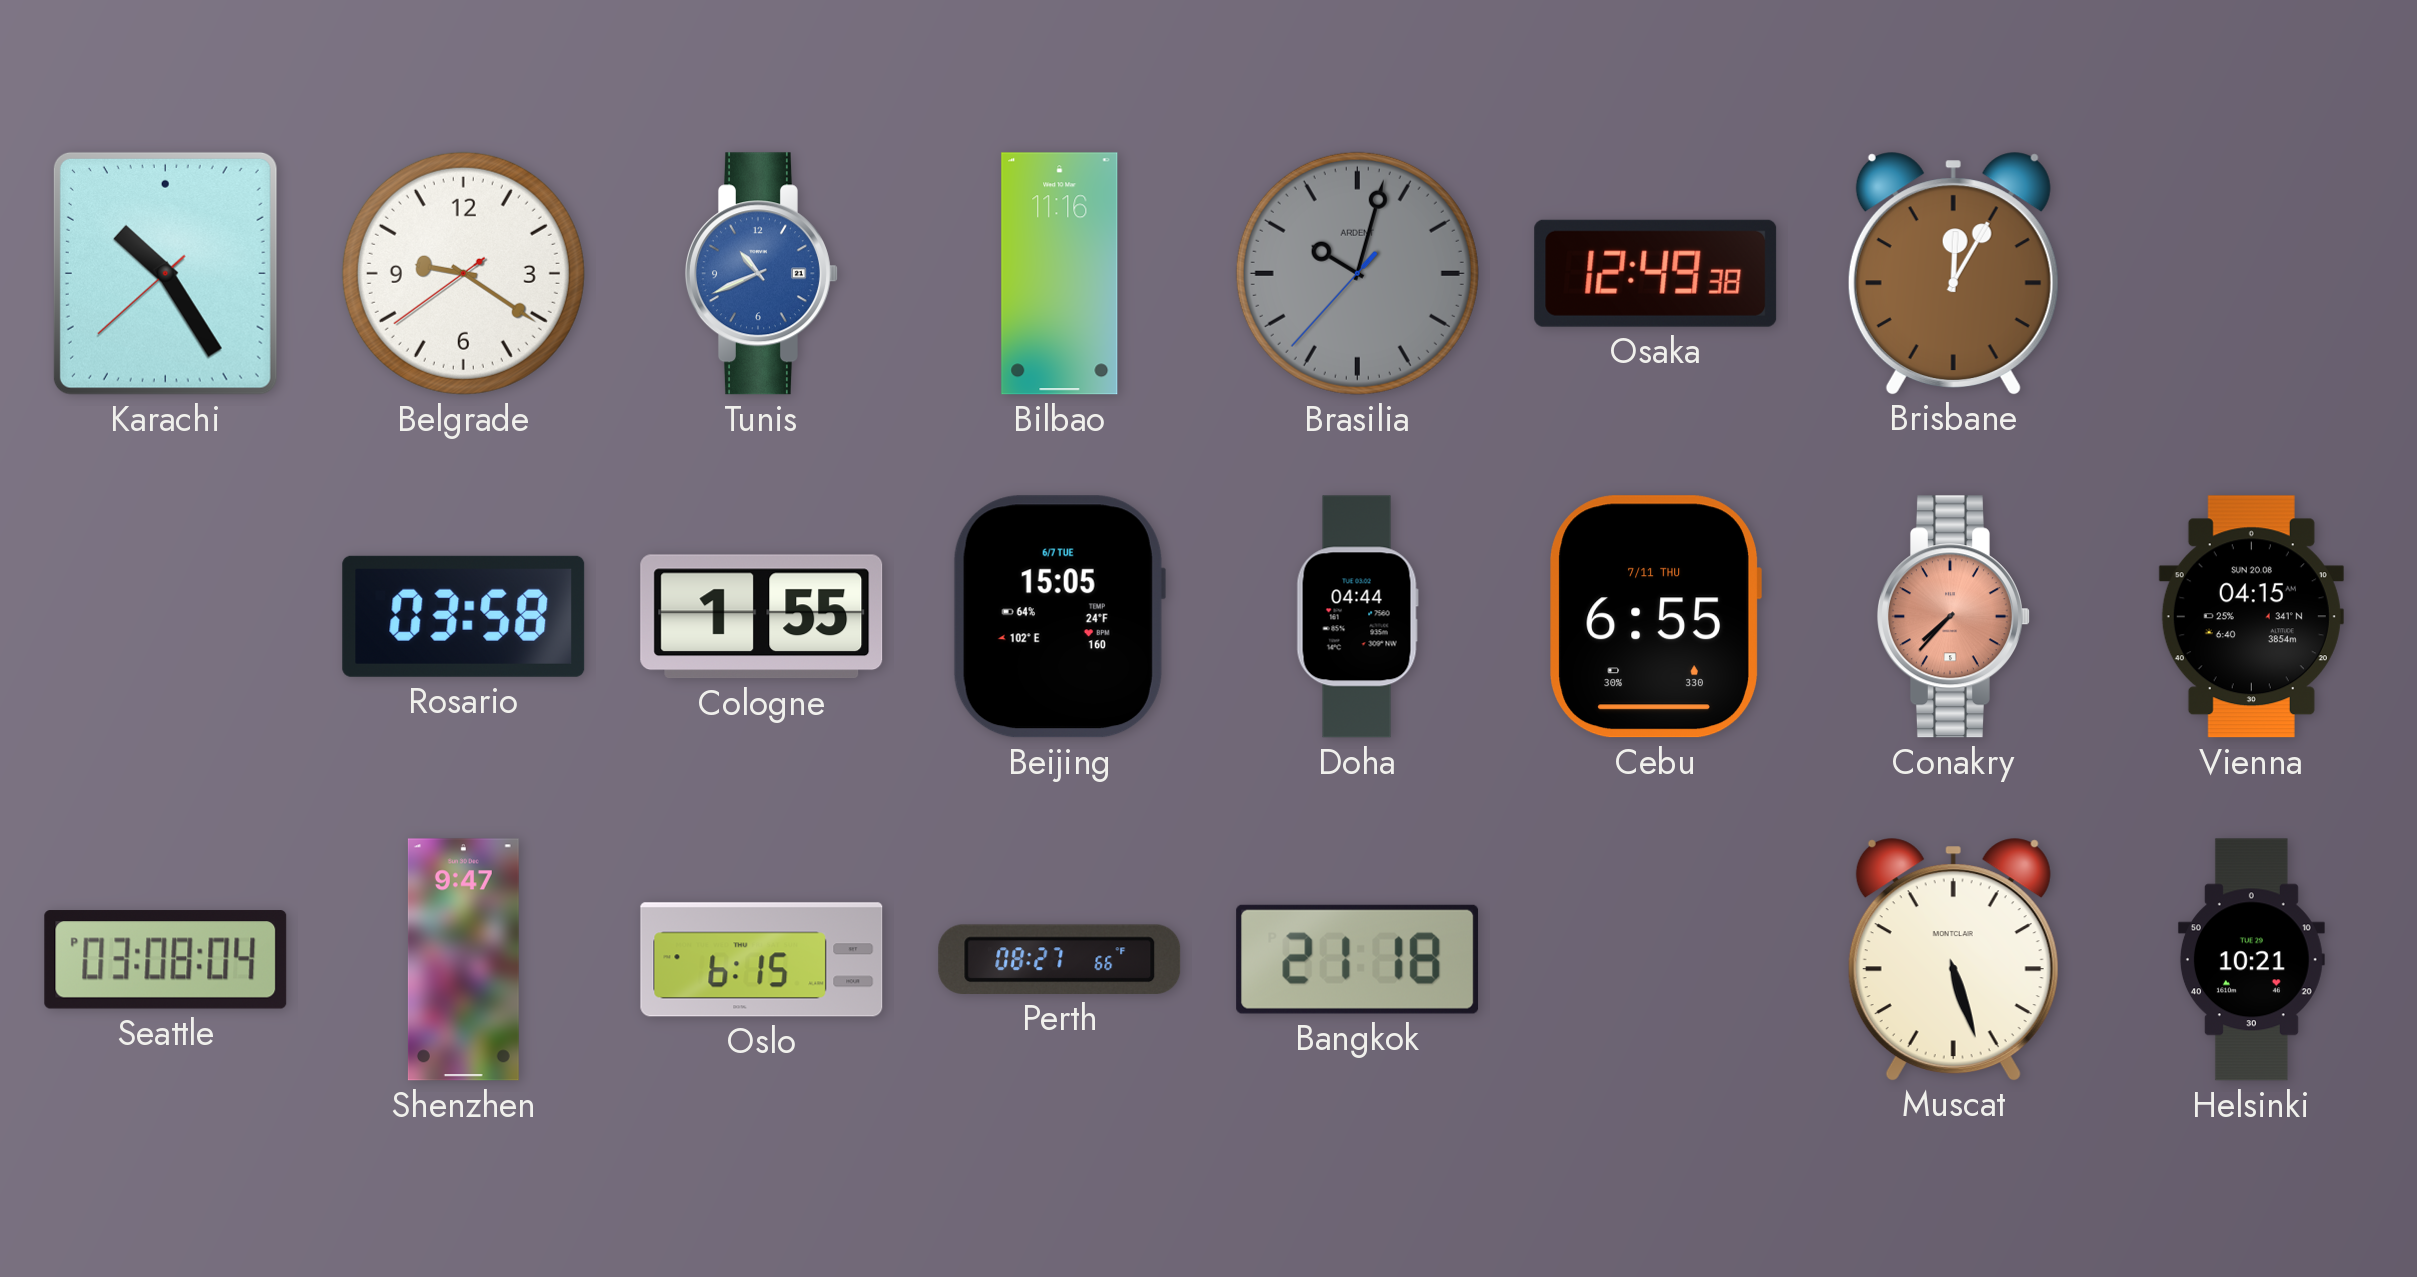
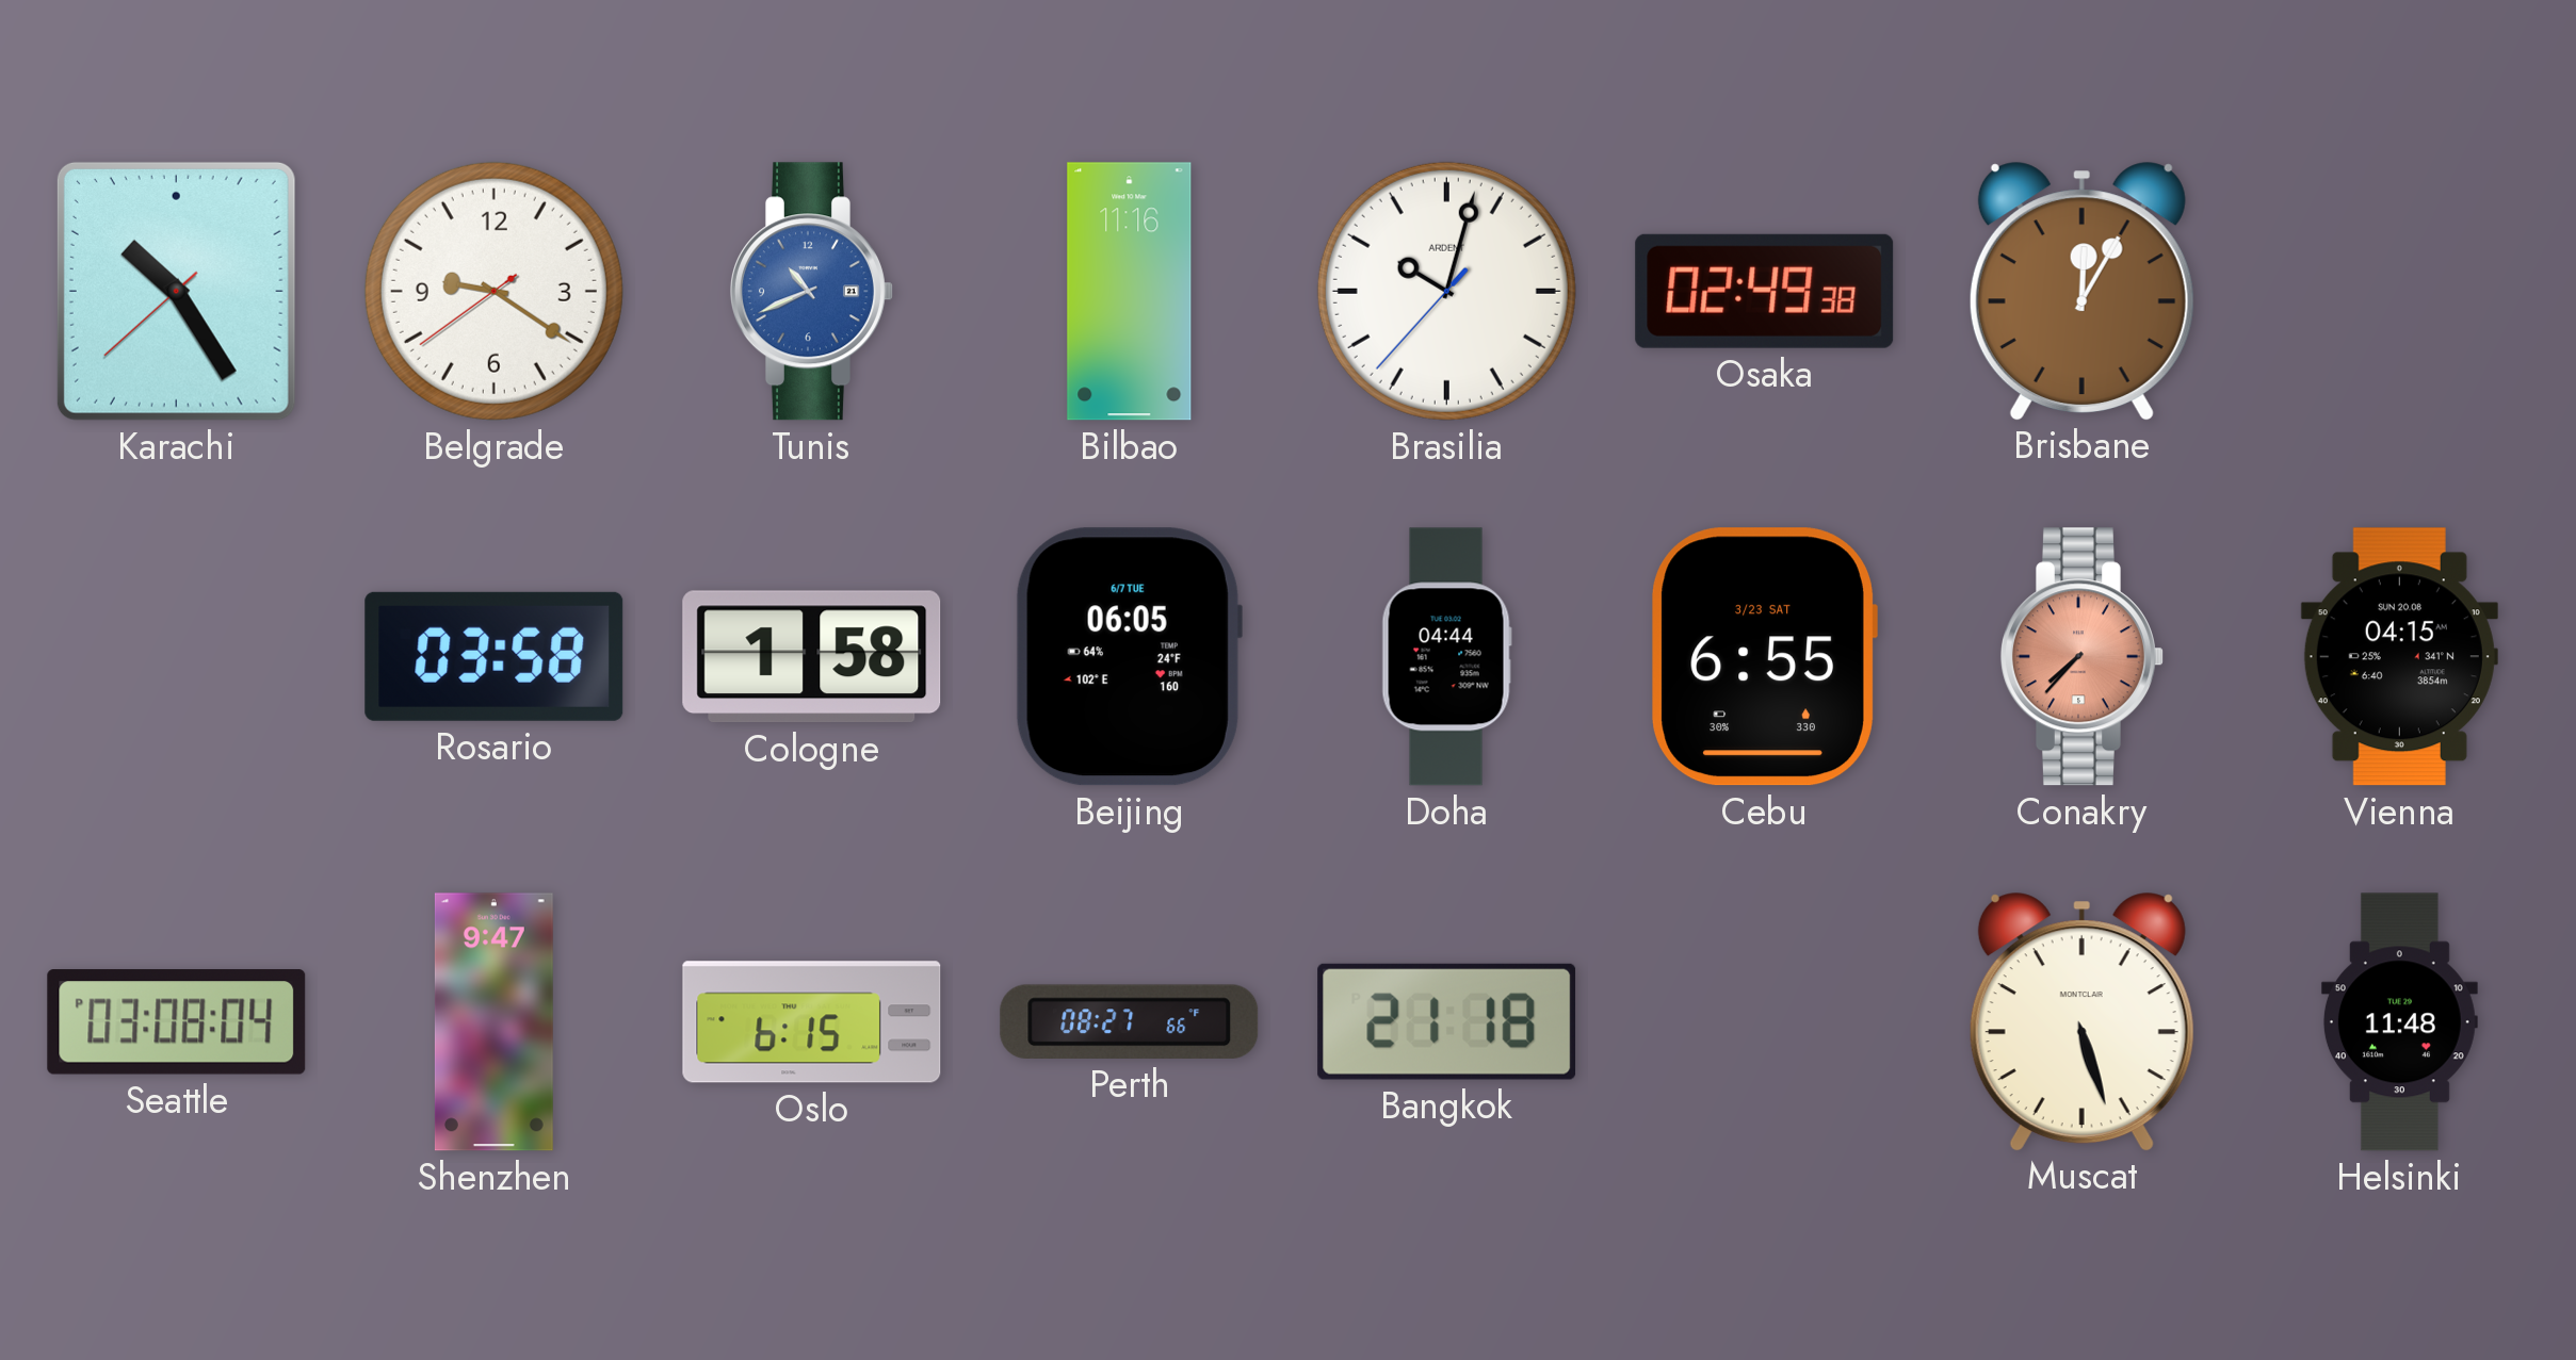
Brasilia dial: grey -> white (1446, 291)
Osaka: 12:49 -> 02:49 (1765, 291)
Cologne: 1:55 -> 1:58 (812, 657)
Beijing: 15:05 -> 06:05 (1129, 657)
Cebu date: 7/11 THU -> 3/23 SAT (1764, 657)
Helsinki: 10:21 -> 11:48 (2399, 1022)
